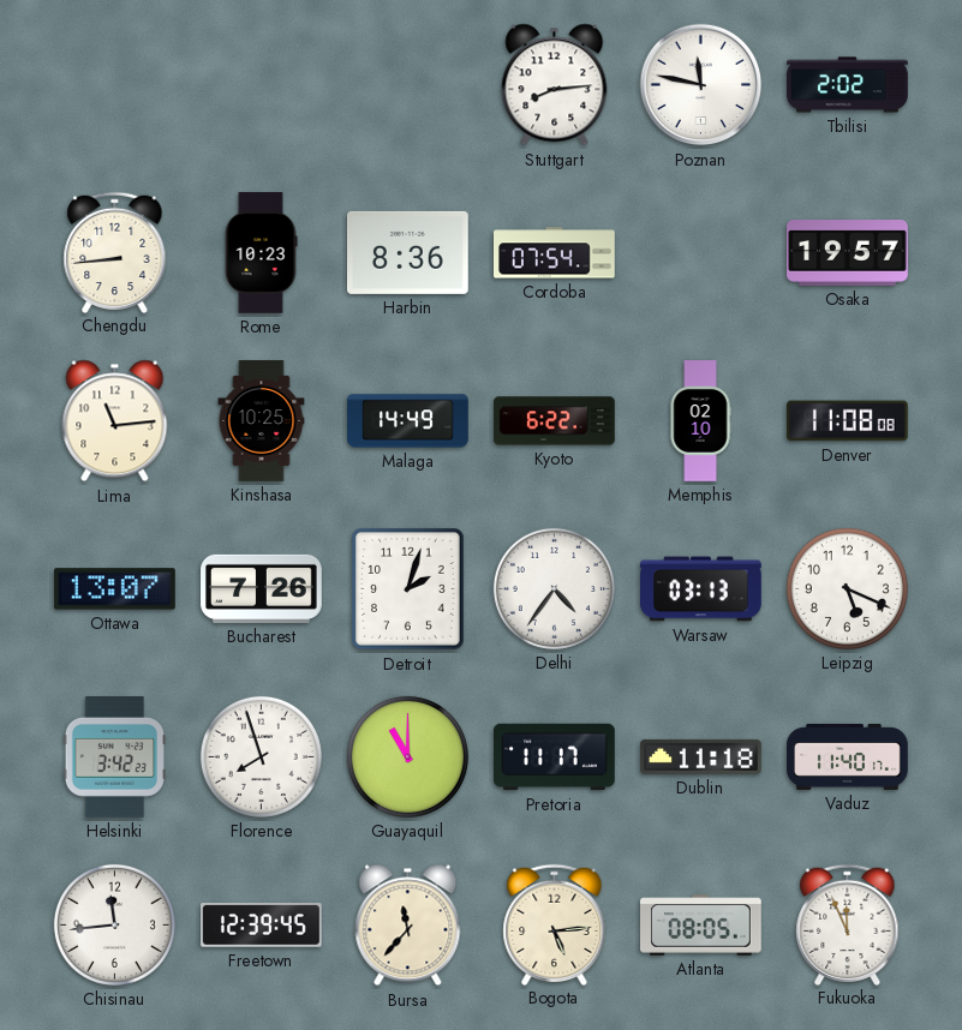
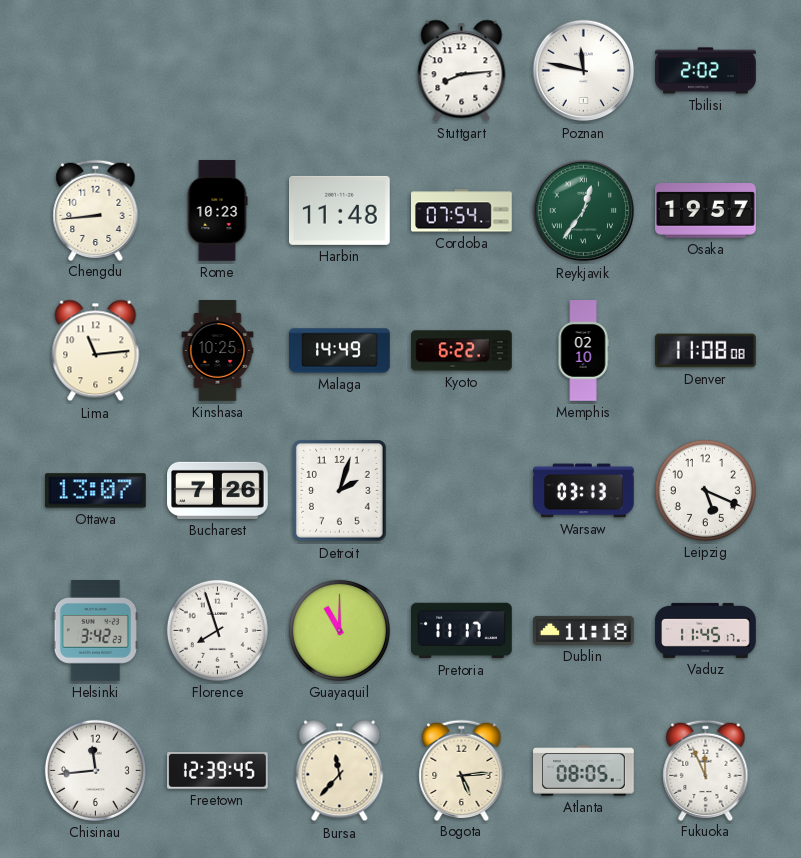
Harbin: 8:36 -> 11:48 (340, 210)
Reykjavik: none -> 12:36 (584, 211)
Delhi: 4:36 -> none (554, 588)
Vaduz: 11:40 -> 11:45 (706, 630)
